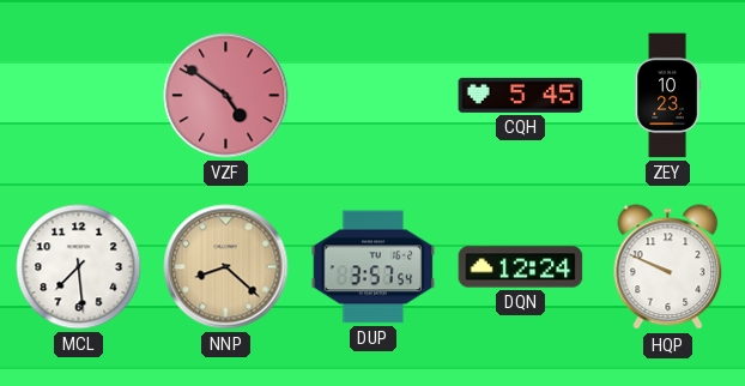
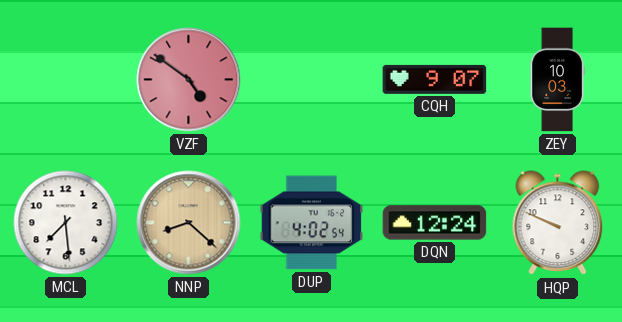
CQH: 5:45 -> 9:07 (435, 79)
ZEY: 10:23 -> 10:03 (557, 80)
DUP: 3:57 -> 4:02 (312, 223)
